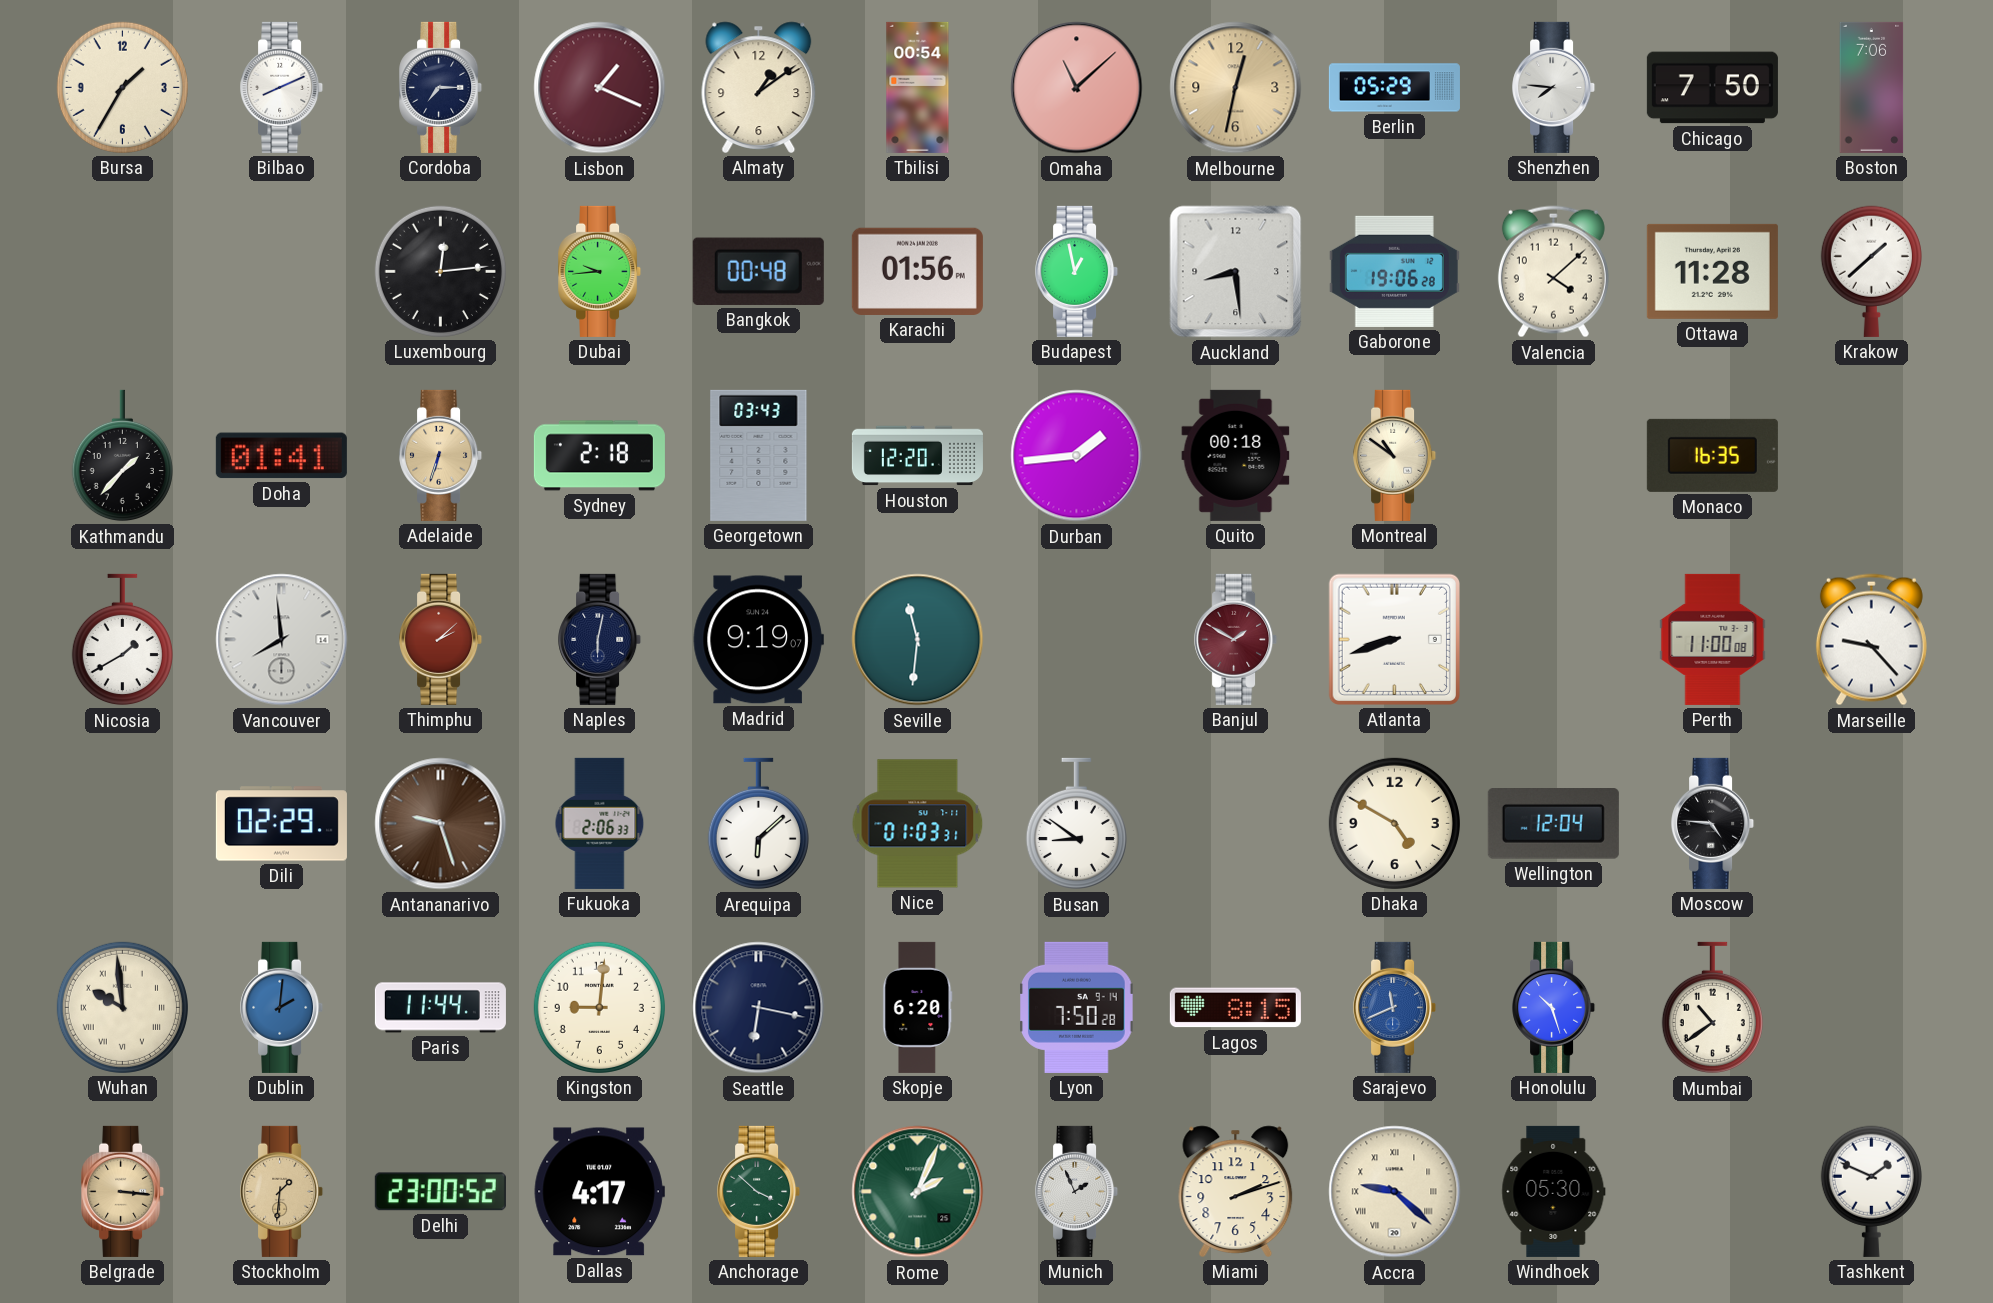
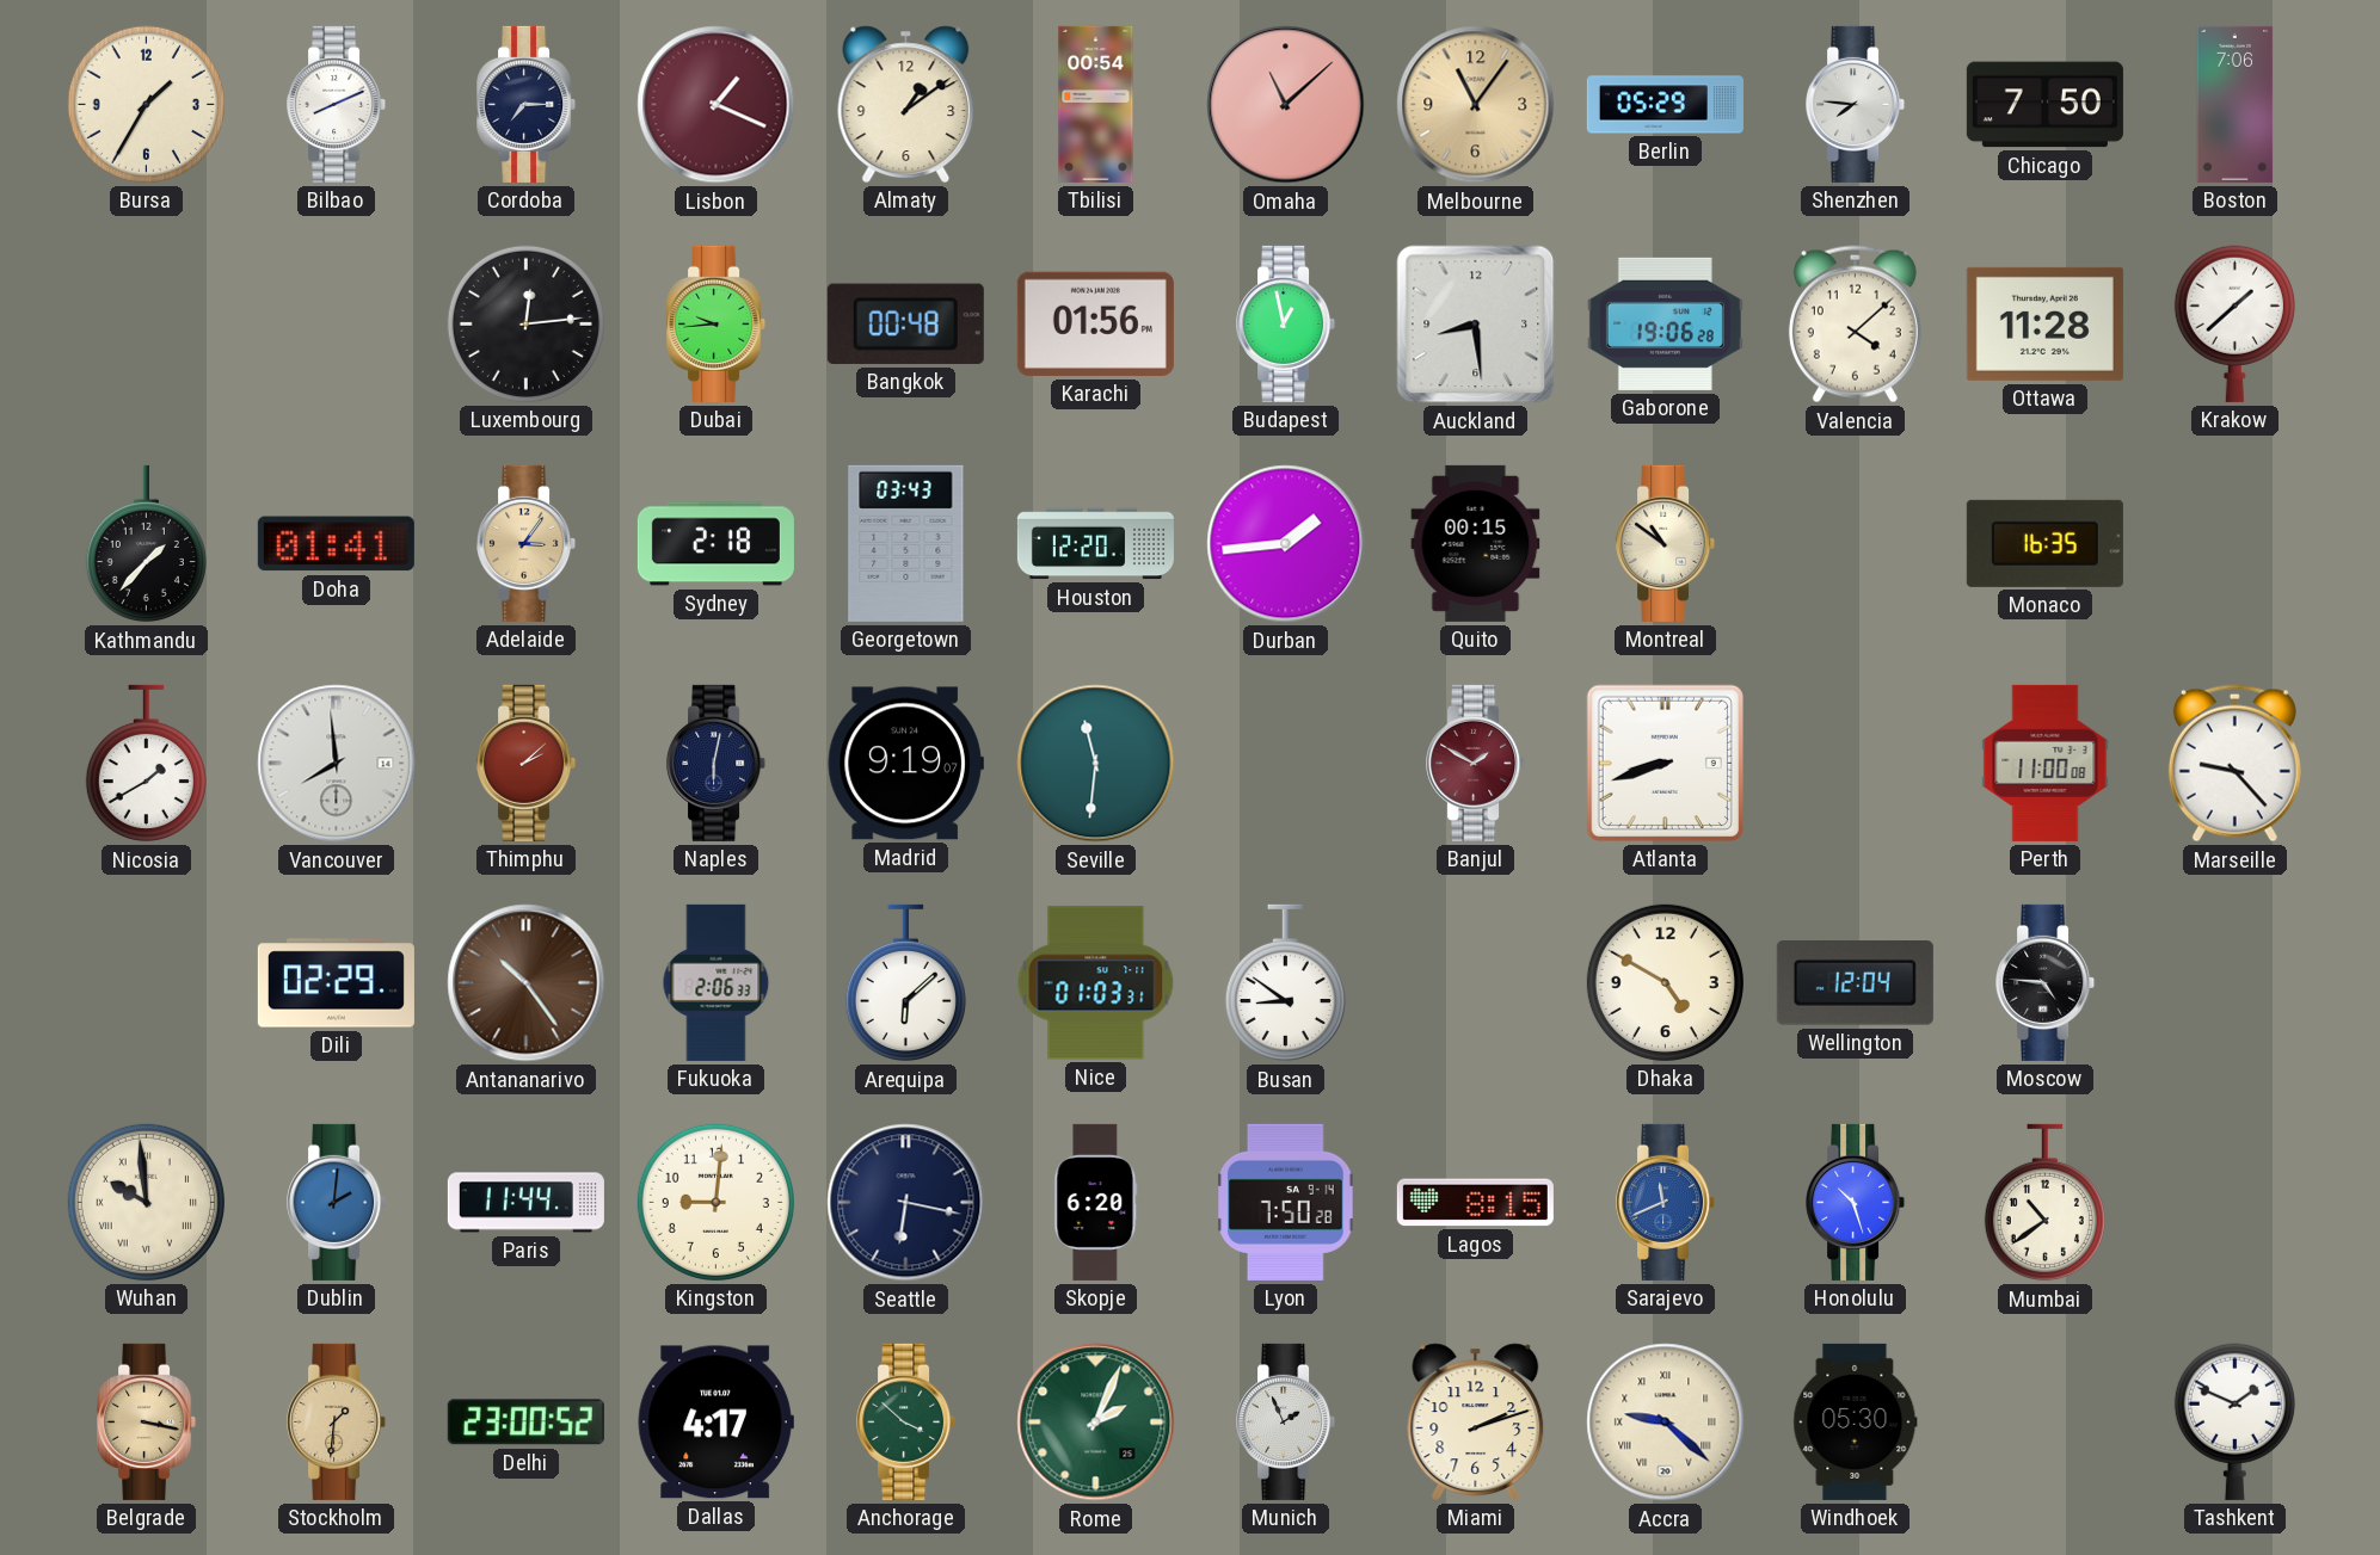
Melbourne: 12:32 -> 11:06 (1476, 105)
Adelaide: 6:33 -> 3:06 (527, 543)
Quito: 00:18 -> 00:15 (1476, 543)
Antananarivo: 9:27 -> 10:24 (527, 983)
Belgrade: 3:16 -> 3:17 (147, 1421)
